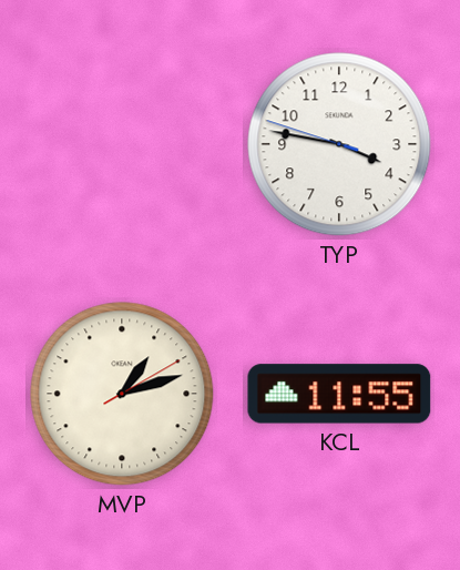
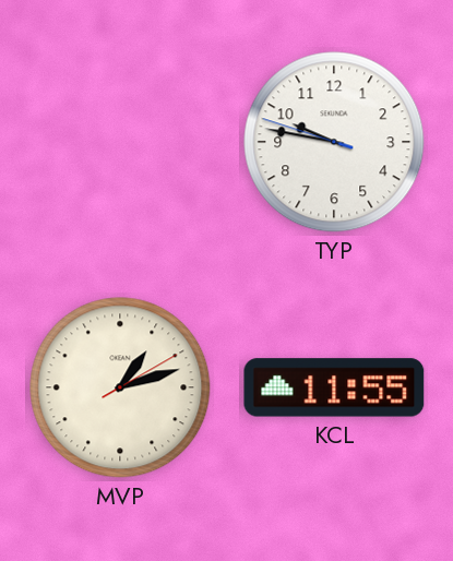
TYP: 3:46 -> 9:46 (334, 142)
